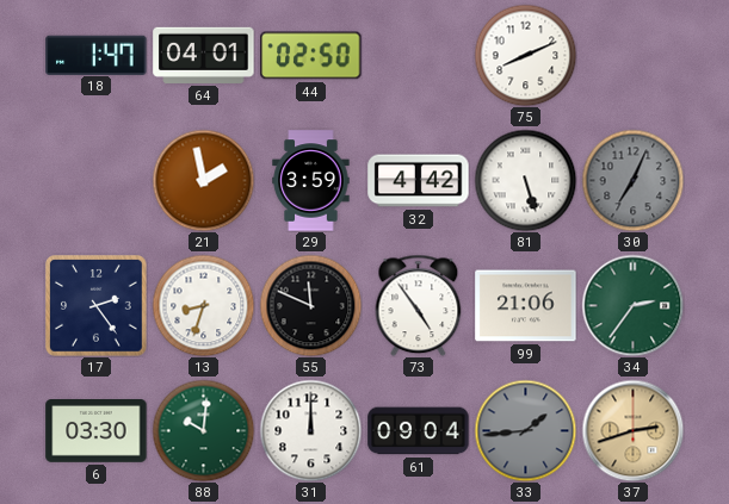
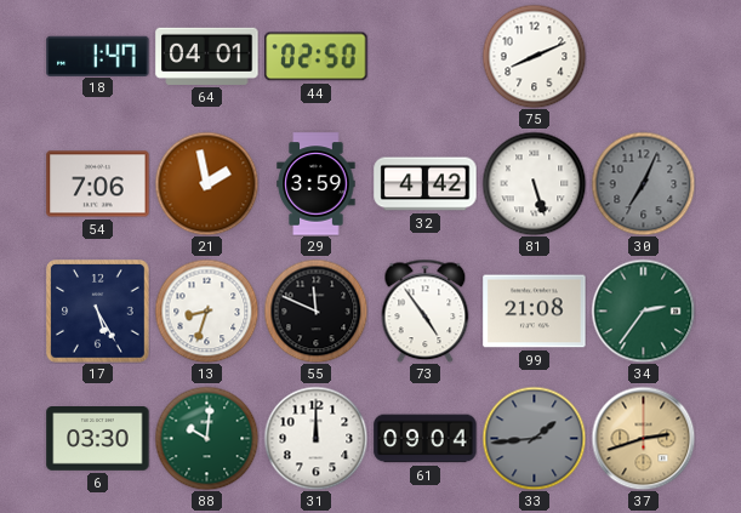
54: none -> 7:06 (98, 184)
17: 2:24 -> 5:25 (98, 312)
99: 21:06 -> 21:08 (535, 312)
